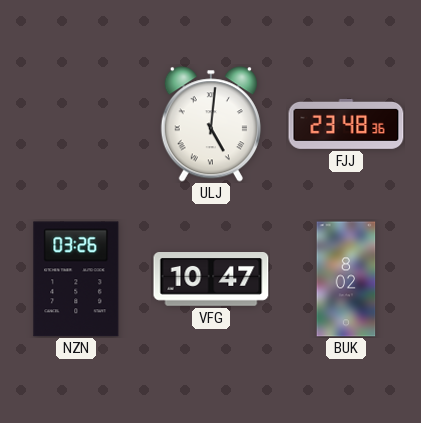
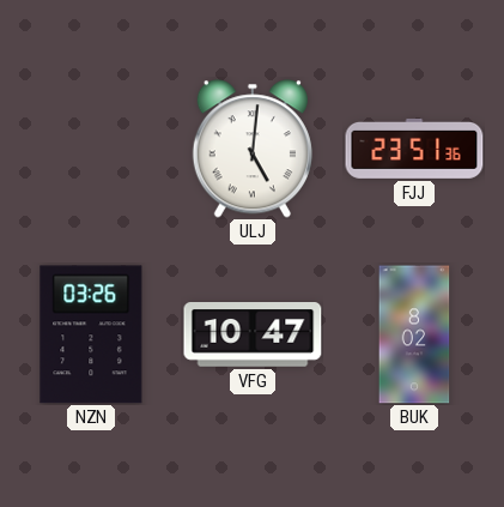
FJJ: 23:48 -> 23:51 (414, 149)
